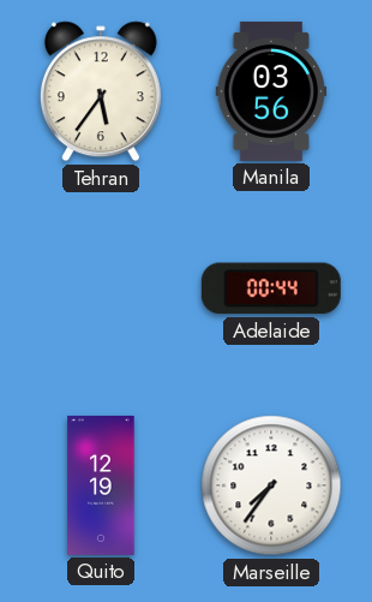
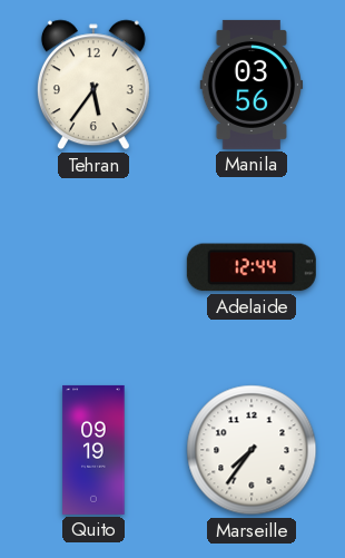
Adelaide: 00:44 -> 12:44 (252, 267)
Quito: 12:19 -> 09:19 (93, 450)
